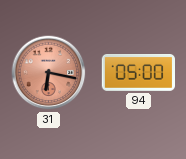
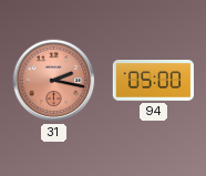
31: 6:17 -> 2:17 (54, 81)
